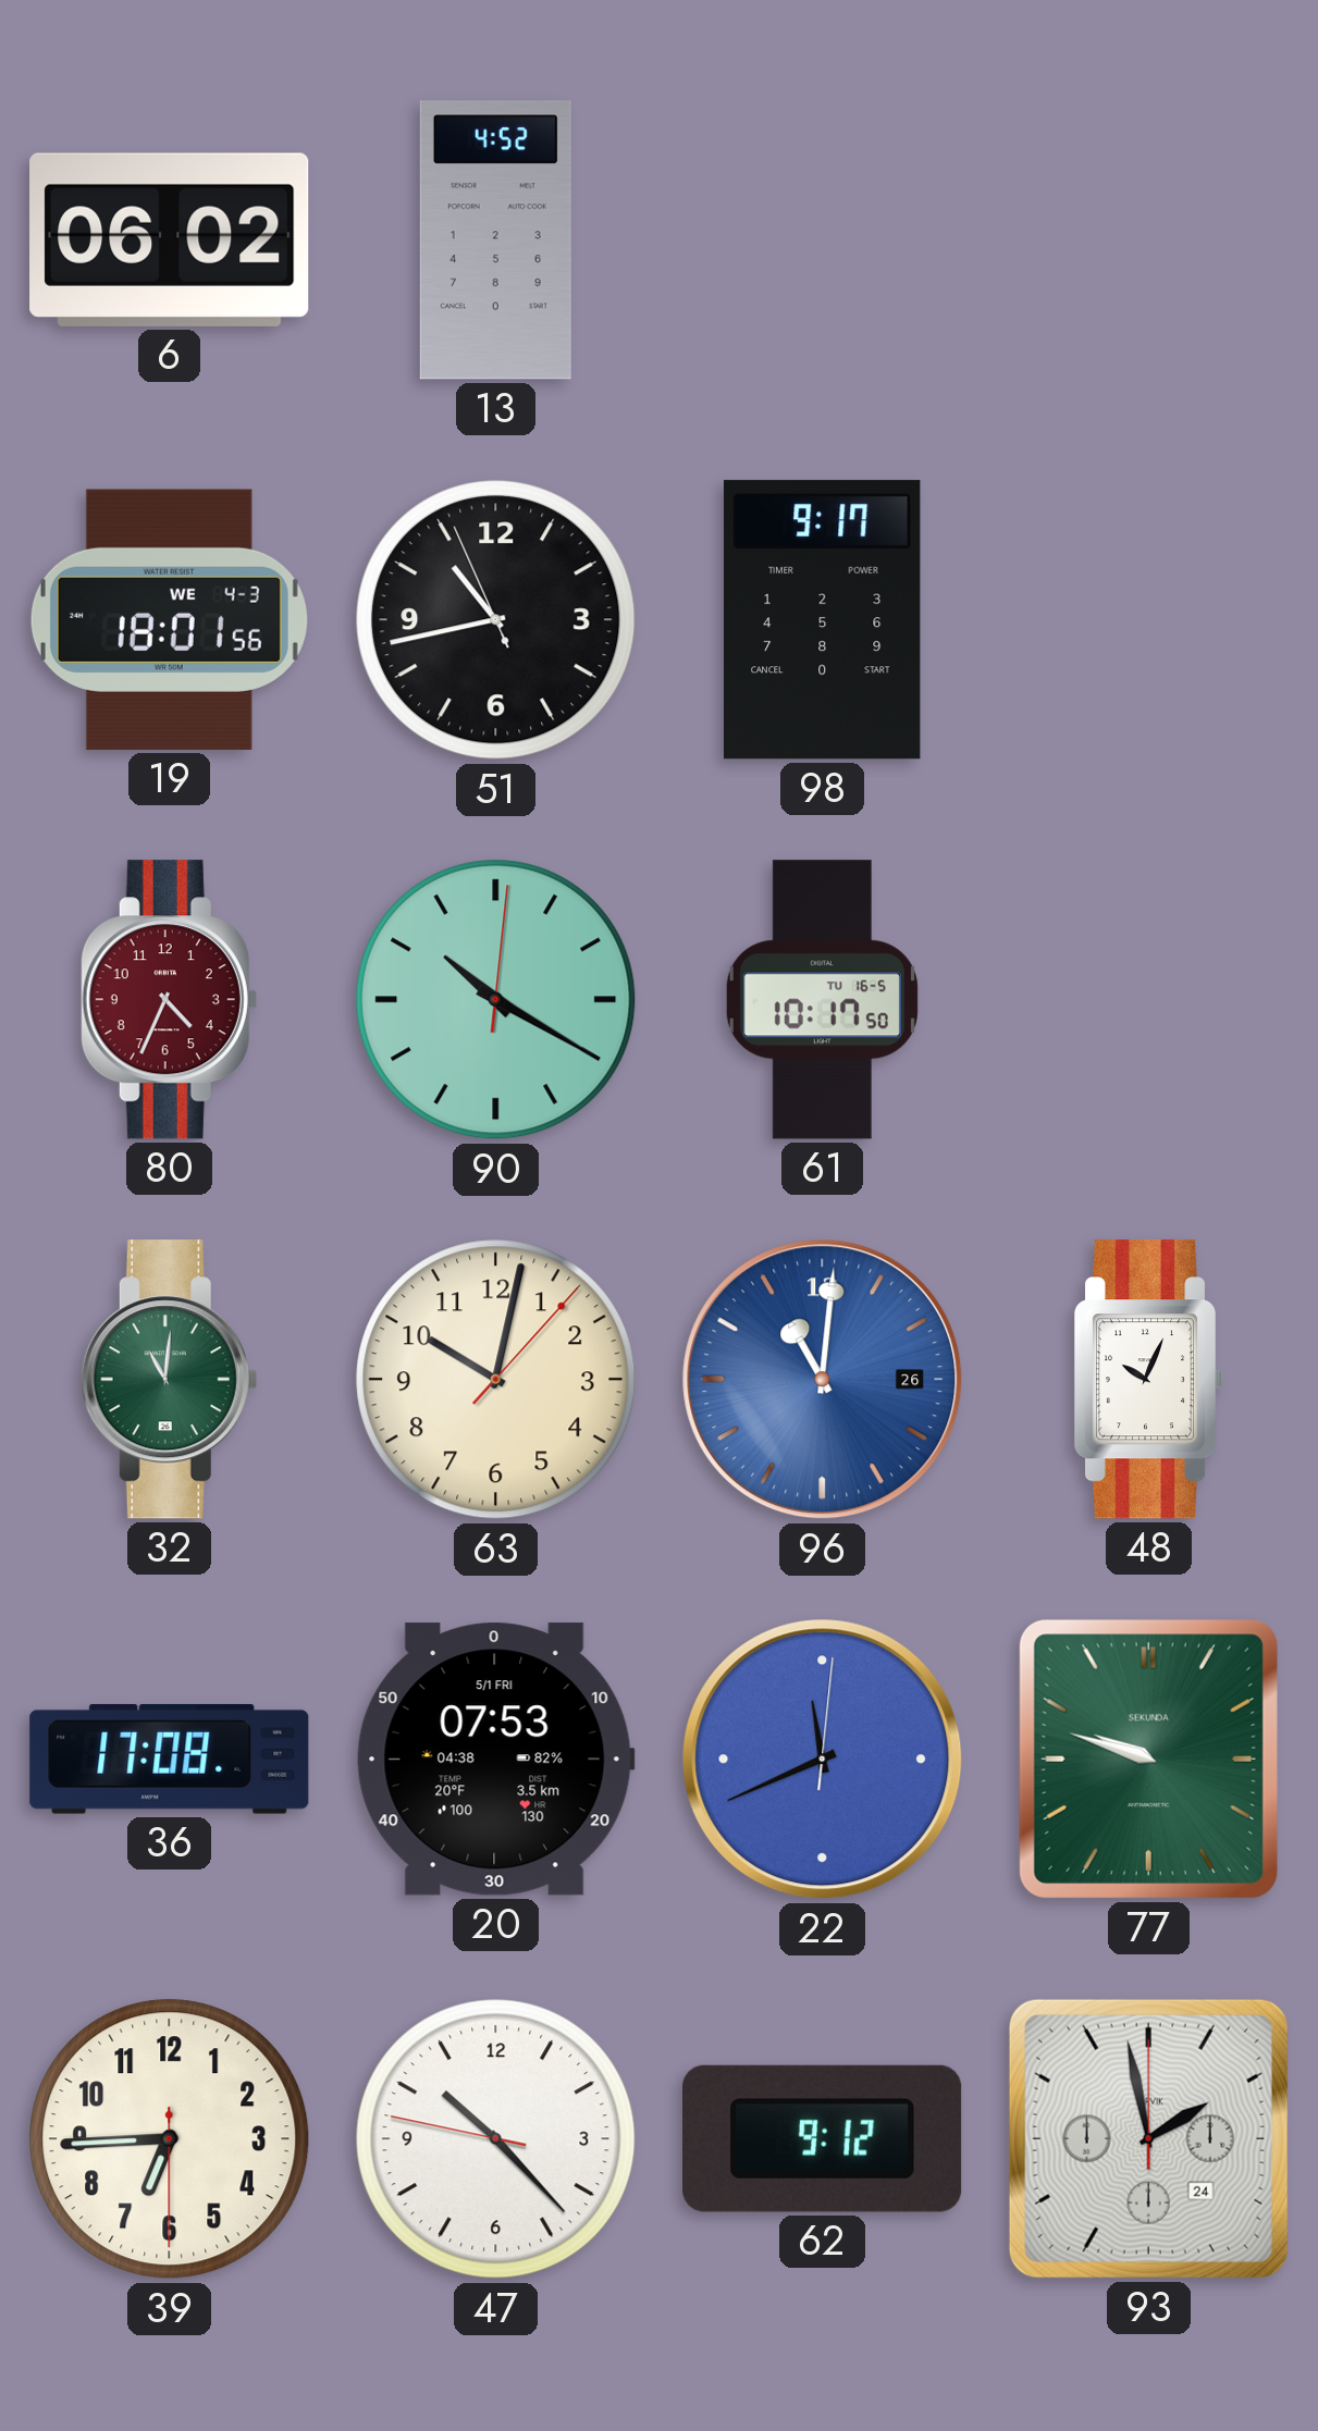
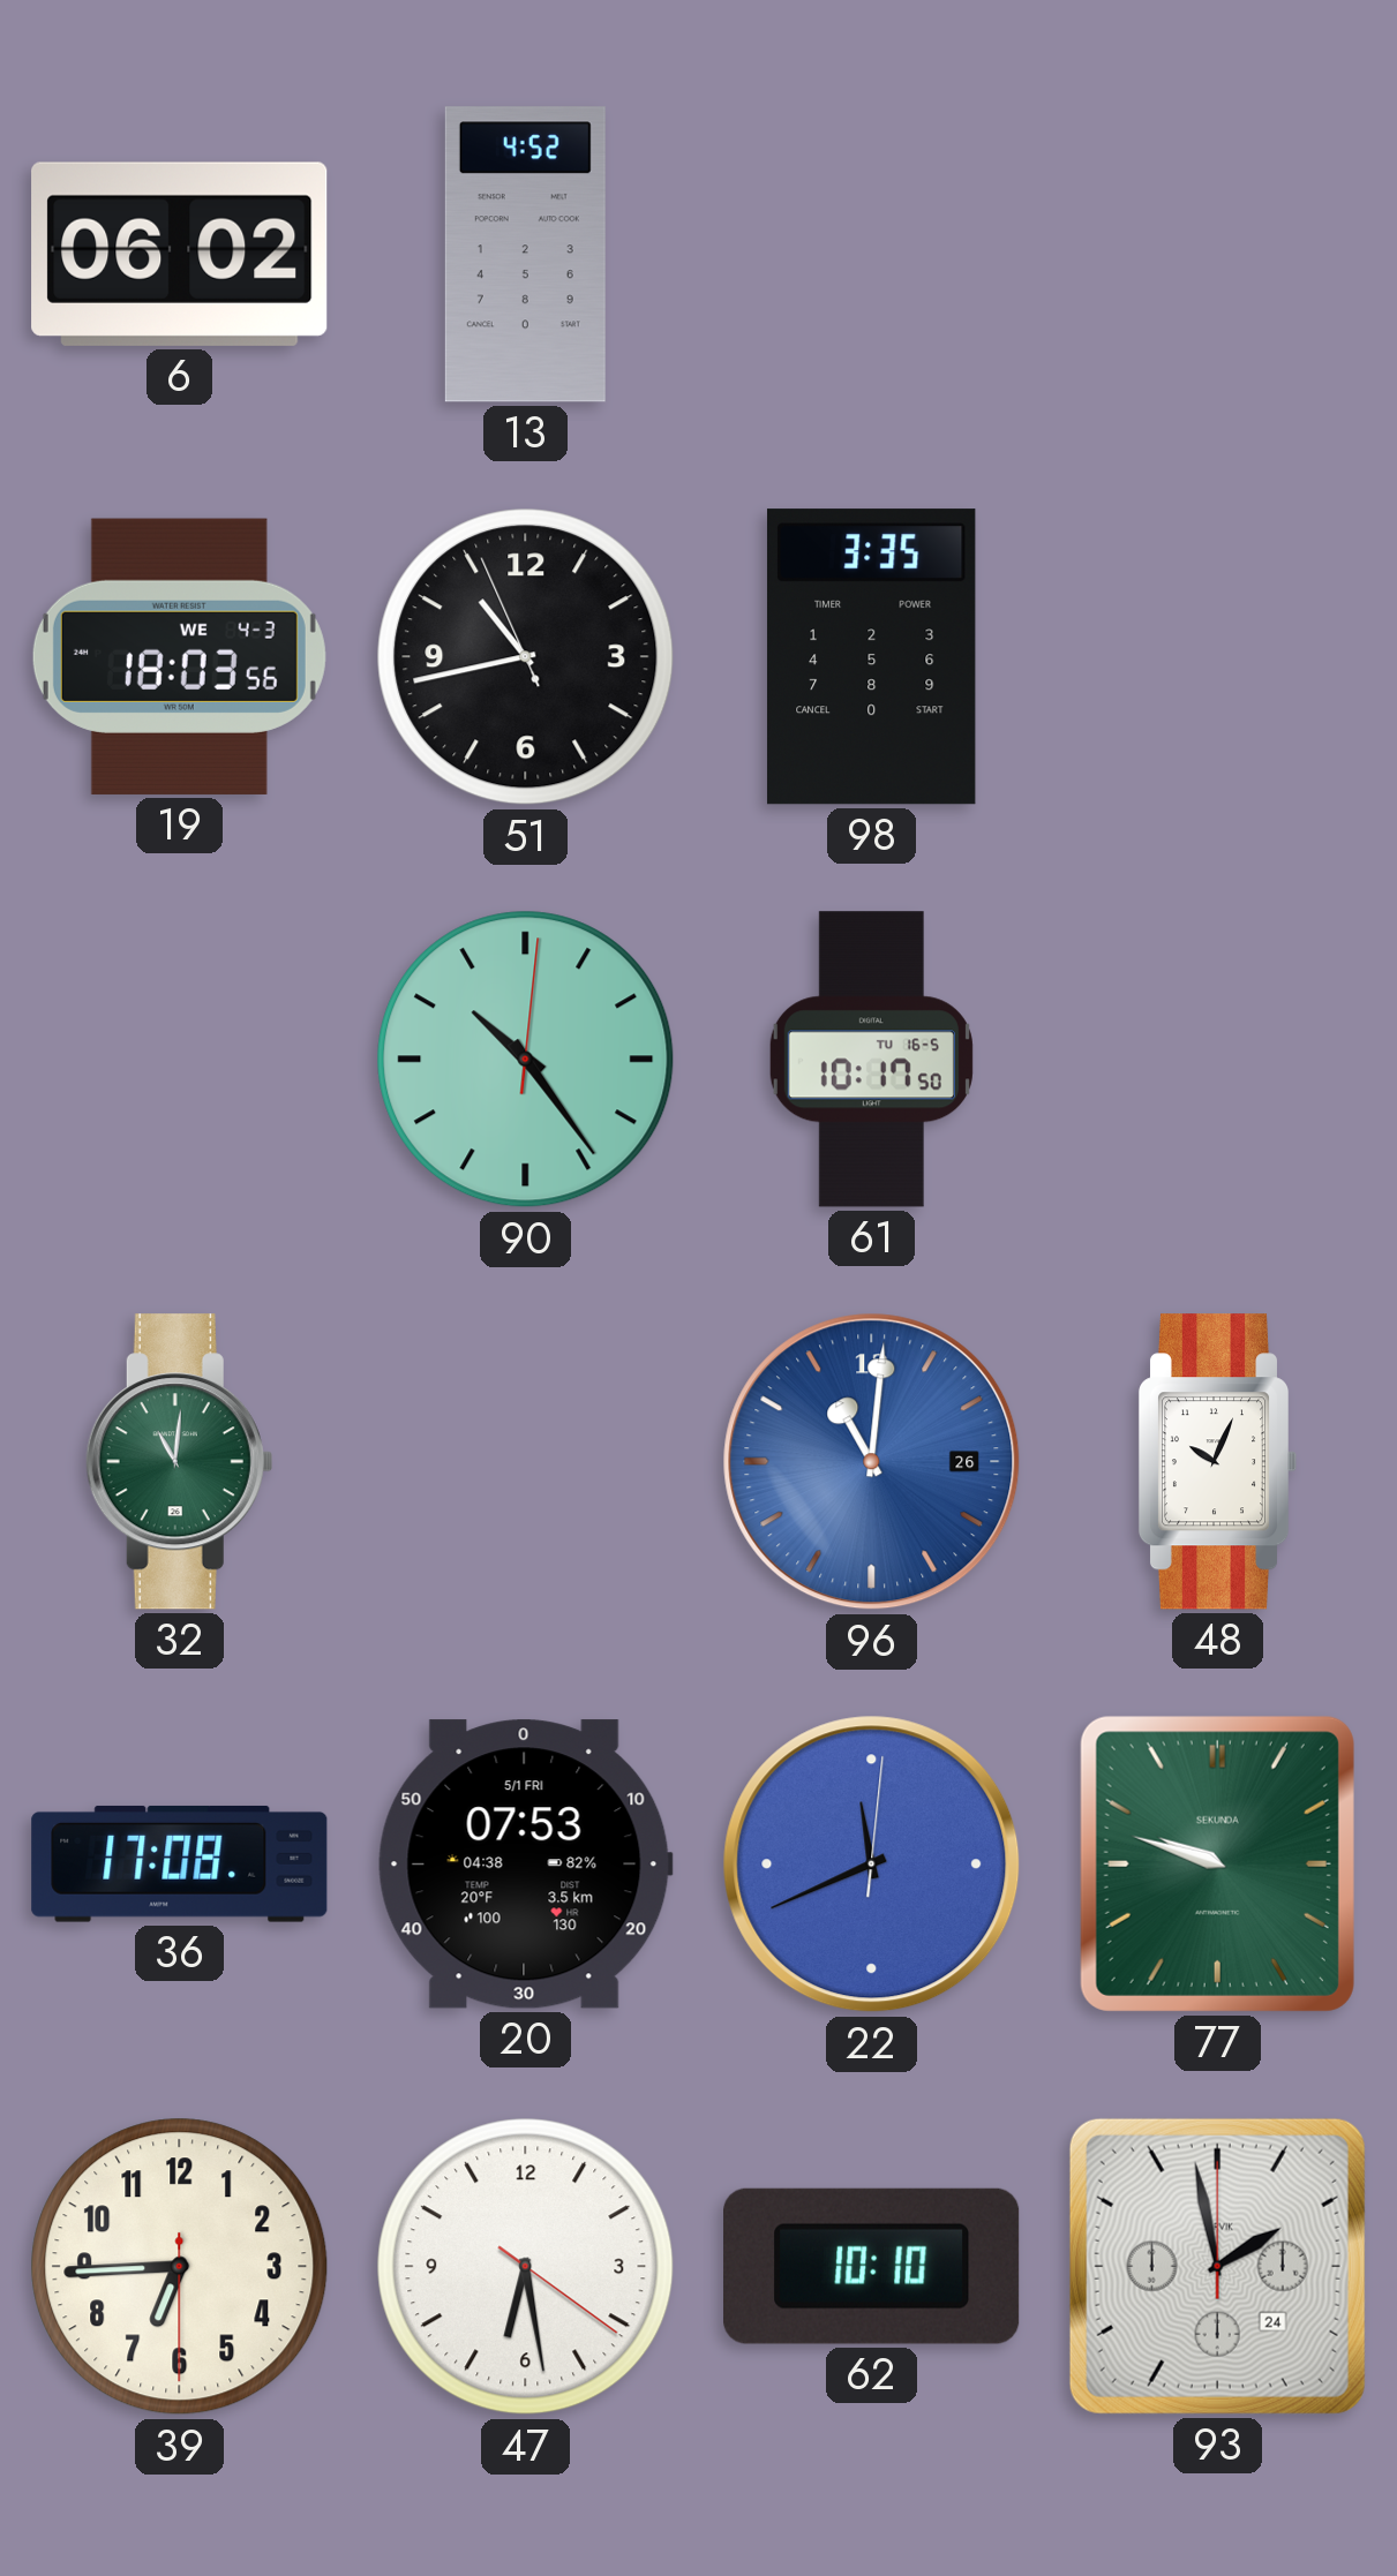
19: 18:01 -> 18:03 (179, 656)
98: 9:17 -> 3:35 (871, 657)
80: 4:34 -> none (169, 1000)
90: 10:20 -> 10:24 (526, 1060)
63: 10:02 -> none (496, 1380)
47: 10:22 -> 6:28 (526, 2267)
62: 9:12 -> 10:10 (872, 2266)
